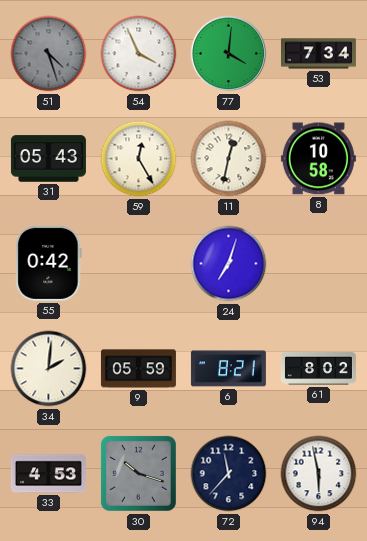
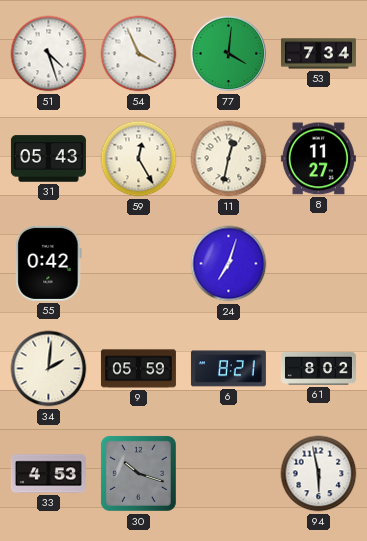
51 dial: grey -> white (49, 54)
8: 10:58 -> 11:27 (318, 159)
72: 11:37 -> none (229, 474)
